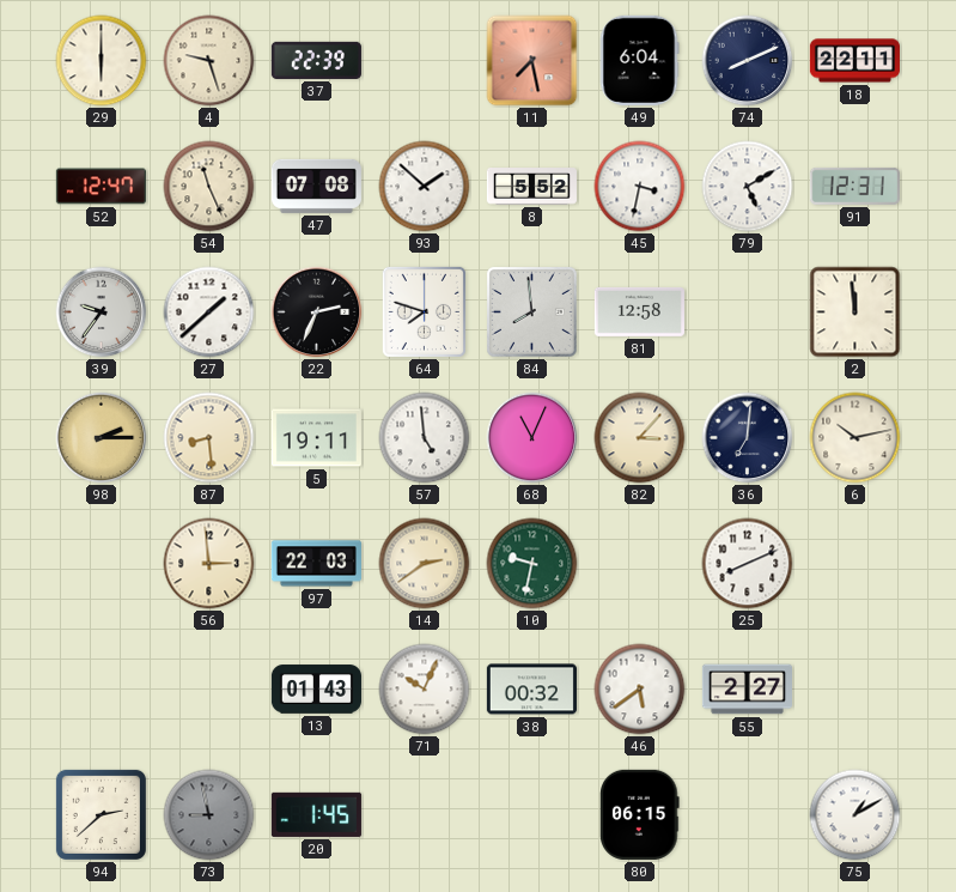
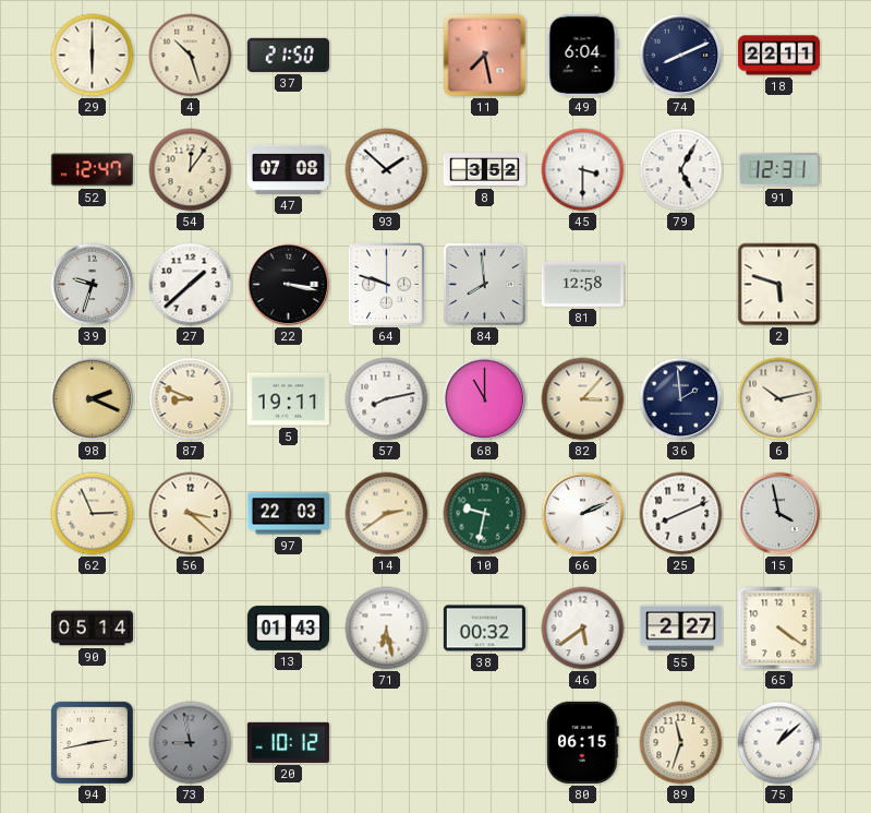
4: 9:27 -> 10:27 (191, 56)
37: 22:39 -> 21:50 (288, 55)
54: 11:26 -> 12:06 (191, 170)
8: 5:52 -> 3:52 (484, 170)
45: 3:32 -> 3:30 (583, 170)
79: 5:10 -> 5:05 (681, 170)
39: 9:36 -> 9:33 (93, 285)
22: 2:34 -> 3:17 (289, 285)
64: 7:48 -> 9:48 (386, 284)
2: 11:59 -> 5:48 (779, 285)
98: 2:15 -> 2:19 (93, 399)
87: 8:29 -> 8:49 (191, 399)
57: 4:59 -> 8:13 (387, 399)
68: 11:04 -> 11:00 (485, 399)
36: 7:01 -> 1:59 (681, 399)
62: none -> 2:56 (93, 514)
56: 2:59 -> 3:22 (191, 514)
66: none -> 2:11 (583, 514)
15: none -> 3:58 (779, 514)
90: none -> 05:14 (92, 629)
71: 10:04 -> 6:28 (387, 629)
65: none -> 4:21 (779, 629)
94: 2:38 -> 2:43 (92, 742)
20: 1:45 -> 10:12 (288, 742)
89: none -> 11:33 (681, 743)
75: 1:10 -> 1:08 (779, 743)
